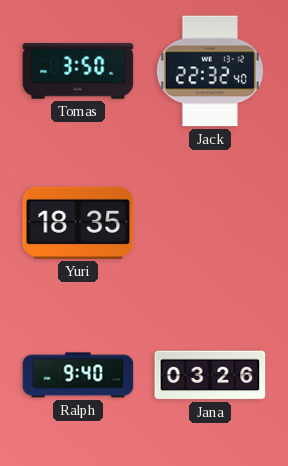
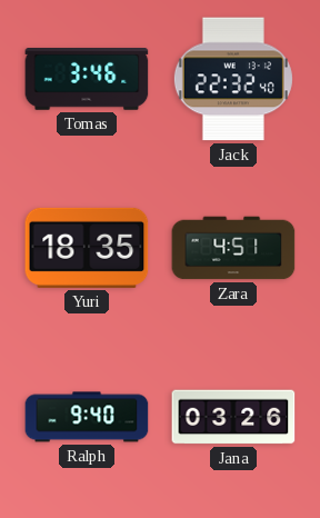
Tomas: 3:50 -> 3:46 (87, 80)
Zara: none -> 4:51 (233, 248)
